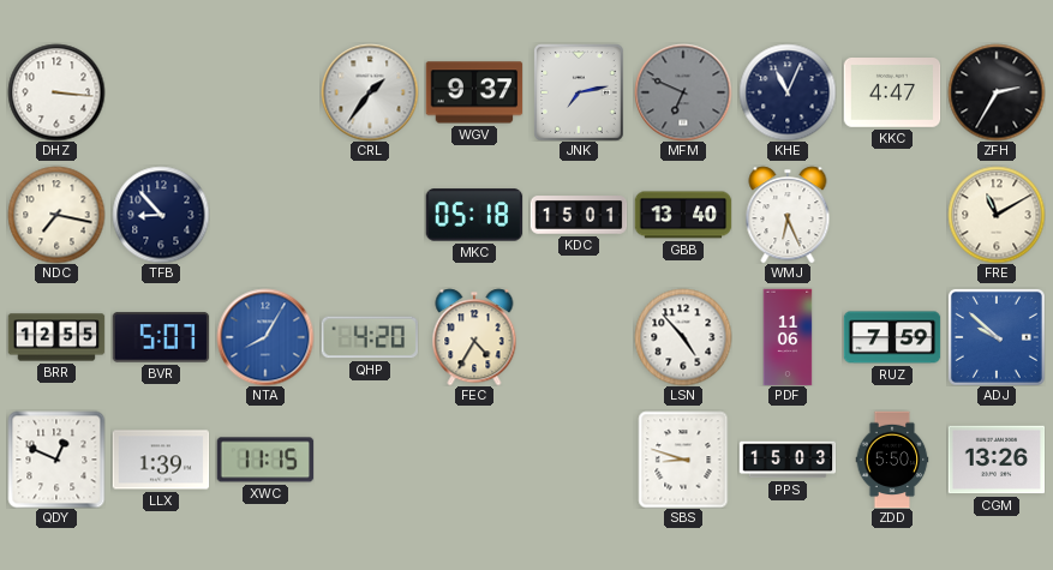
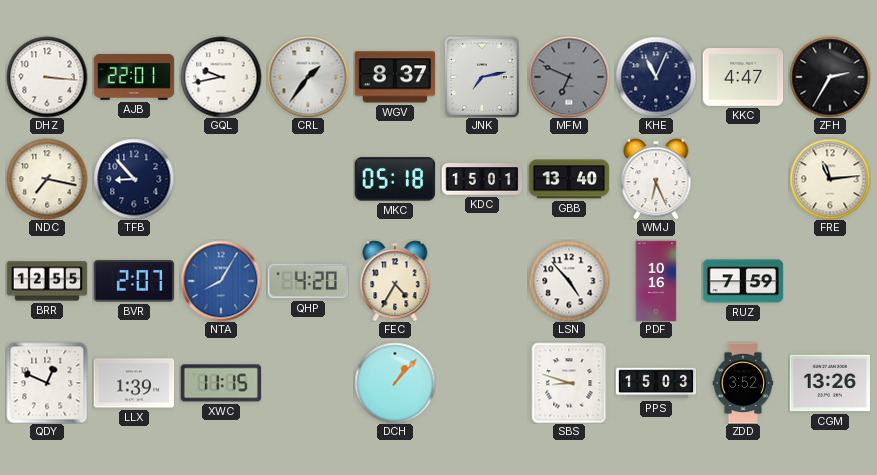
AJB: none -> 22:01 (134, 77)
GQL: none -> 9:43 (221, 77)
WGV: 9:37 -> 8:37 (395, 77)
FRE: 11:10 -> 11:14 (830, 179)
BVR: 5:07 -> 2:07 (134, 281)
PDF: 11:06 -> 10:16 (656, 281)
ADJ: 9:52 -> none (997, 337)
DCH: none -> 1:07 (395, 383)
ZDD: 5:50 -> 3:52 (743, 383)
